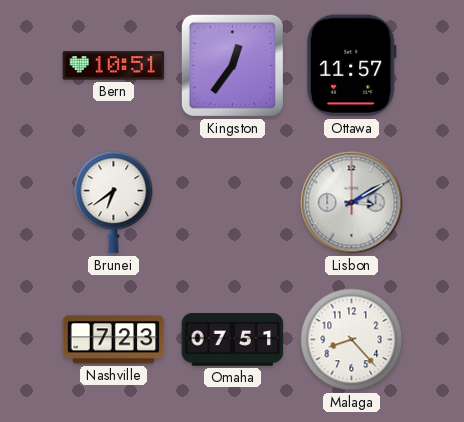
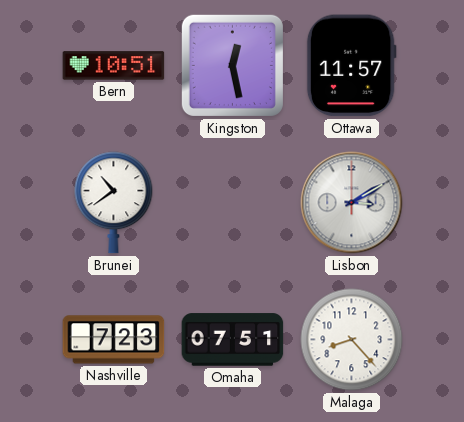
Kingston: 12:36 -> 12:28 (232, 65)
Brunei: 6:39 -> 10:39 (114, 203)
